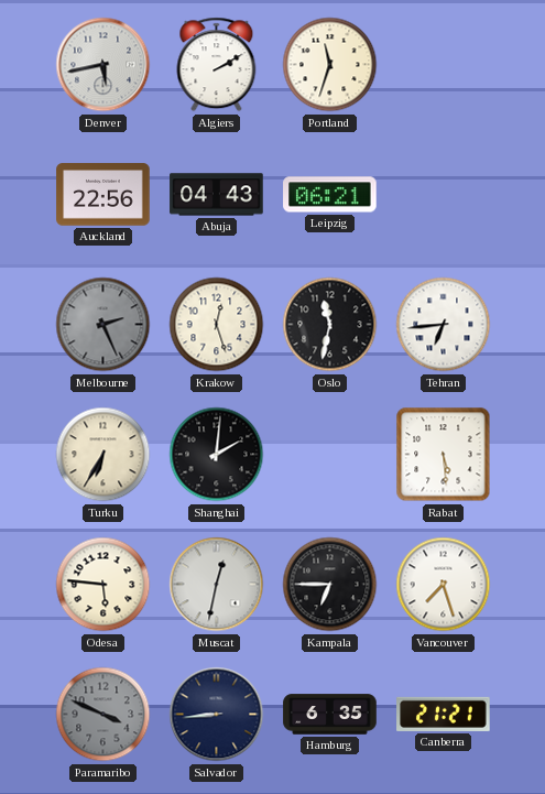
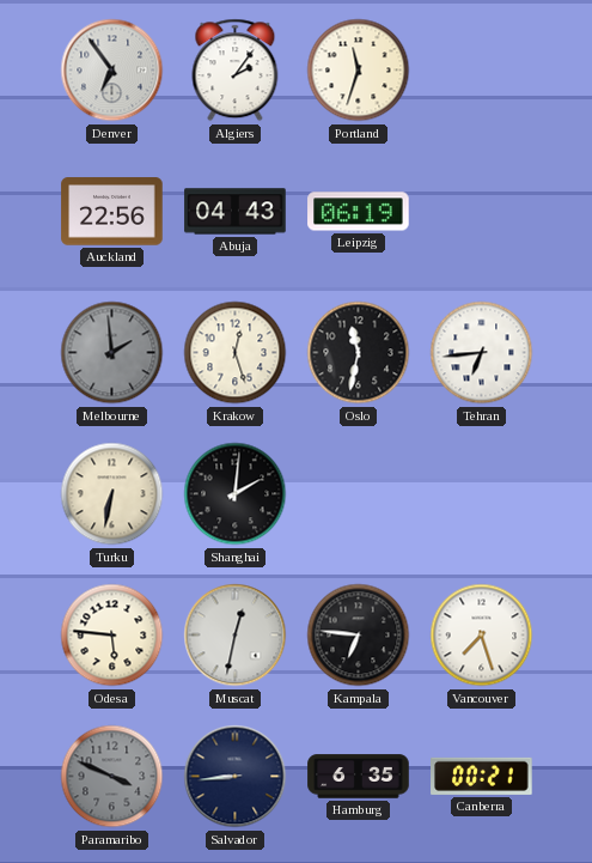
Denver: 5:43 -> 6:54 (112, 71)
Algiers: 2:10 -> 2:06 (236, 71)
Leipzig: 06:21 -> 06:19 (359, 212)
Melbourne: 2:26 -> 1:59 (112, 353)
Turku: 6:35 -> 6:32 (112, 494)
Rabat: 5:29 -> none (444, 455)
Kampala: 6:45 -> 6:46 (359, 636)
Canberra: 21:21 -> 00:21 (482, 776)
